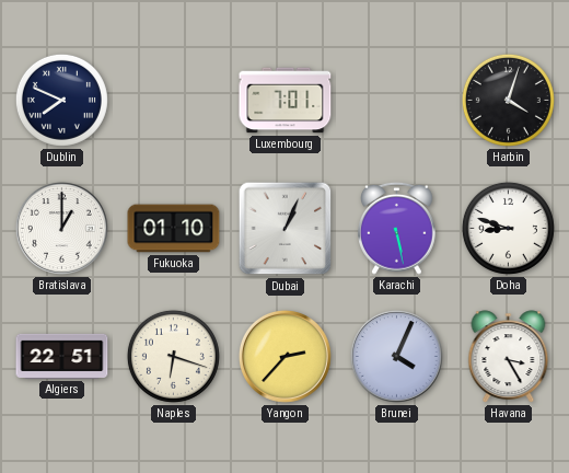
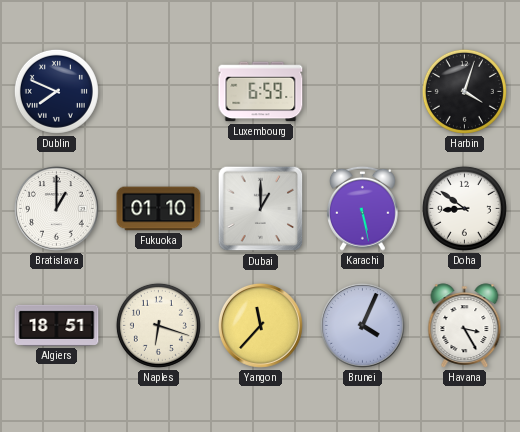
Luxembourg: 7:01 -> 6:59 (261, 92)
Dubai: 1:04 -> 1:00 (261, 209)
Doha: 8:48 -> 8:51 (464, 208)
Algiers: 22:51 -> 18:51 (57, 325)
Yangon: 2:37 -> 11:37 (260, 325)
